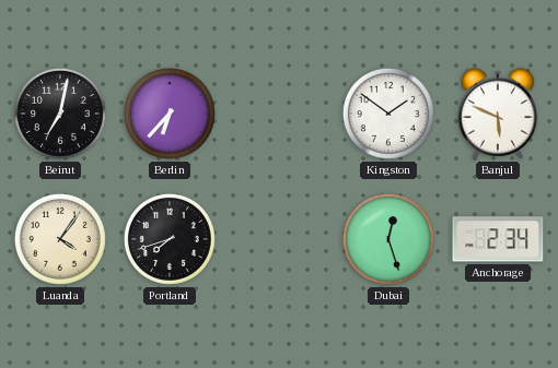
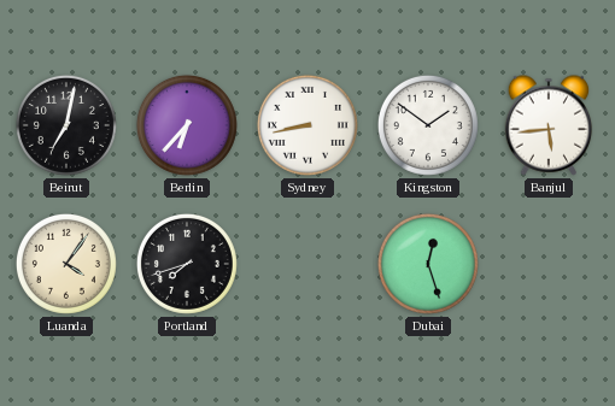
Sydney: none -> 8:43 (307, 125)
Banjul: 5:49 -> 5:44 (549, 125)
Anchorage: 2:34 -> none (498, 239)
